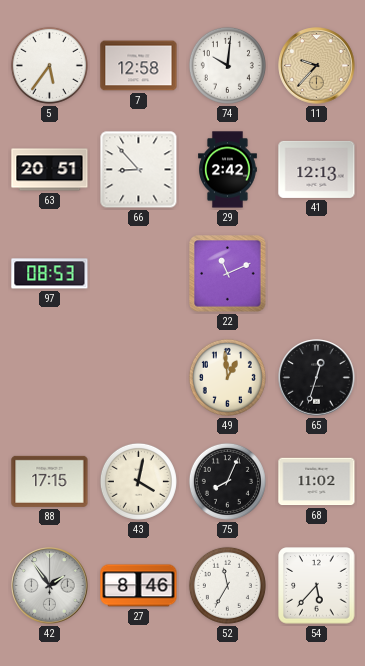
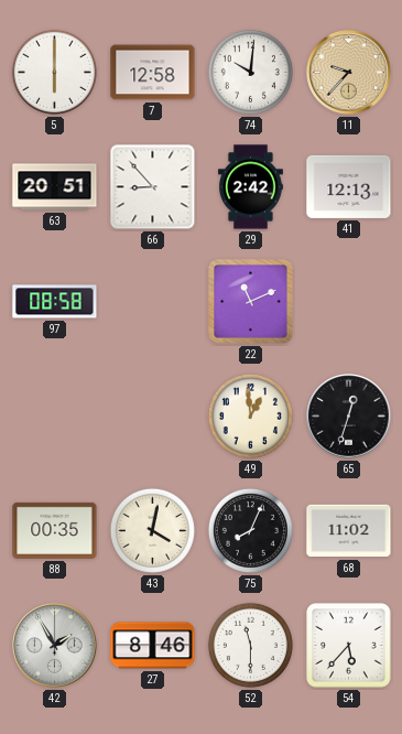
5: 5:36 -> 6:00 (54, 72)
97: 08:53 -> 08:58 (55, 302)
88: 17:15 -> 00:35 (55, 530)
42: 1:54 -> 1:55 (55, 646)
52: 11:35 -> 11:30 (250, 645)
